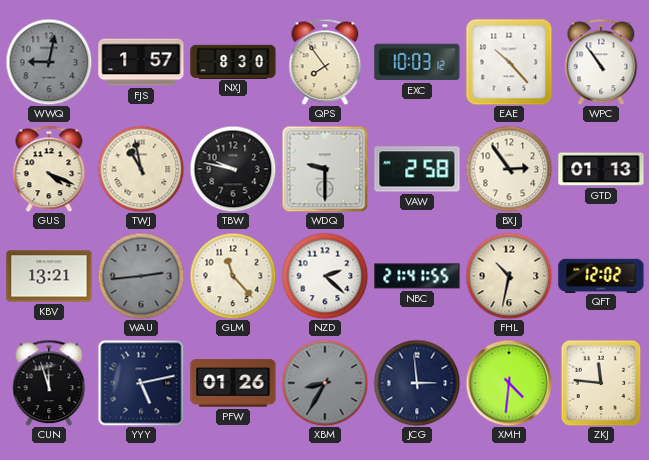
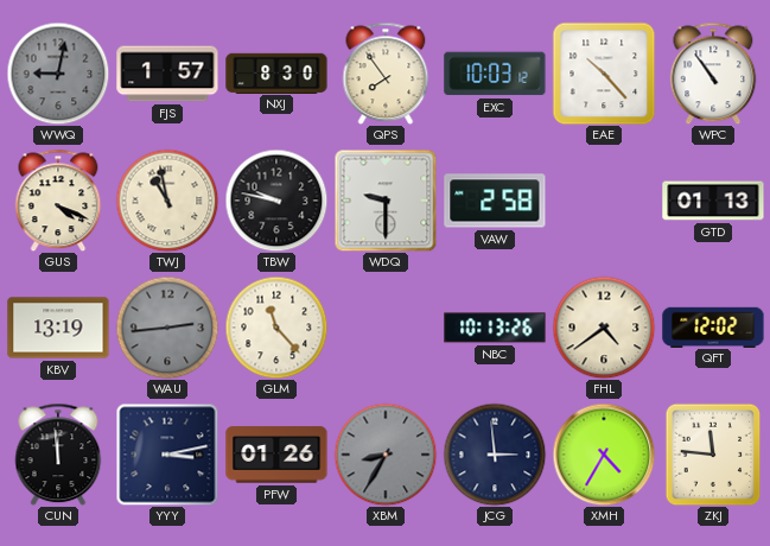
BXJ: 2:54 -> none (509, 169)
KBV: 13:21 -> 13:19 (58, 328)
NZD: 2:22 -> none (325, 276)
NBC: 21:41 -> 10:13 (495, 328)
FHL: 10:32 -> 4:39 (604, 328)
CUN: 11:57 -> 11:59 (58, 455)
YYY: 5:13 -> 3:13 (167, 455)
XMH: 4:31 -> 4:35 (604, 455)
